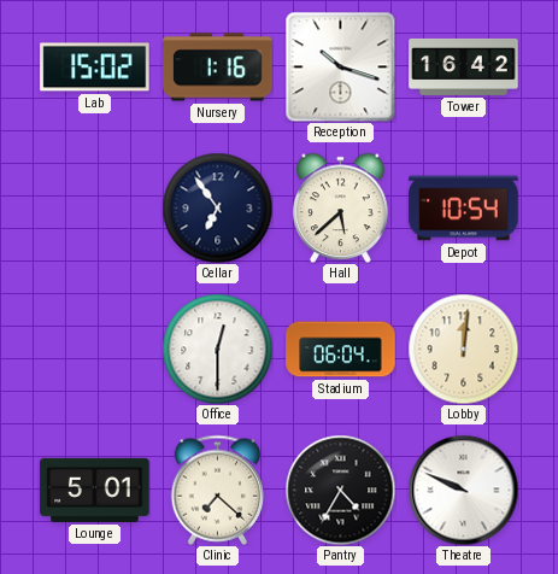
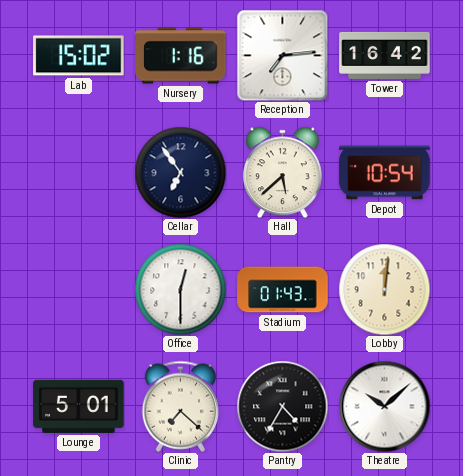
Reception: 10:18 -> 7:14 (282, 55)
Stadium: 06:04 -> 01:43 (283, 290)
Theatre: 9:49 -> 10:08 (384, 406)
